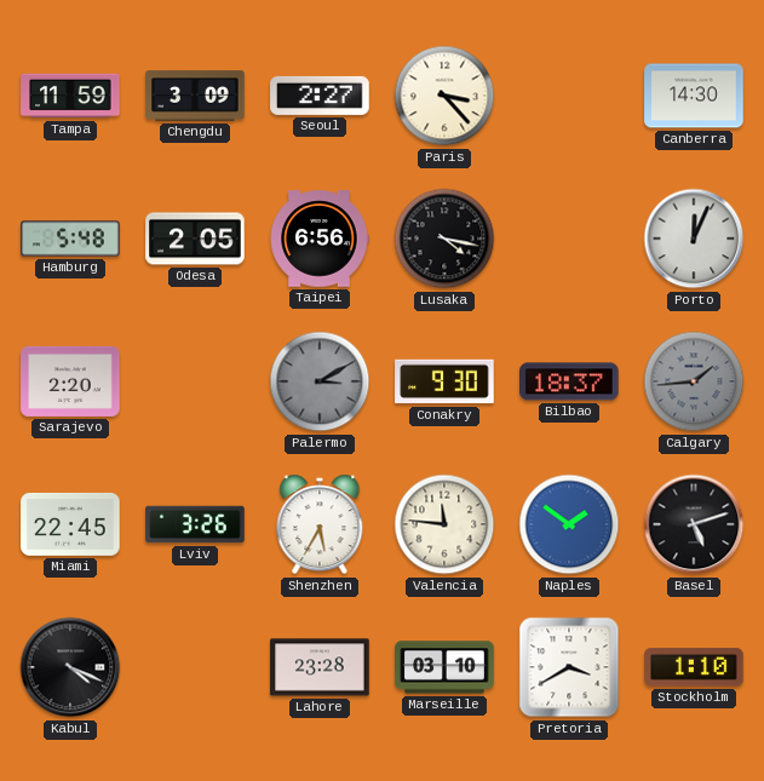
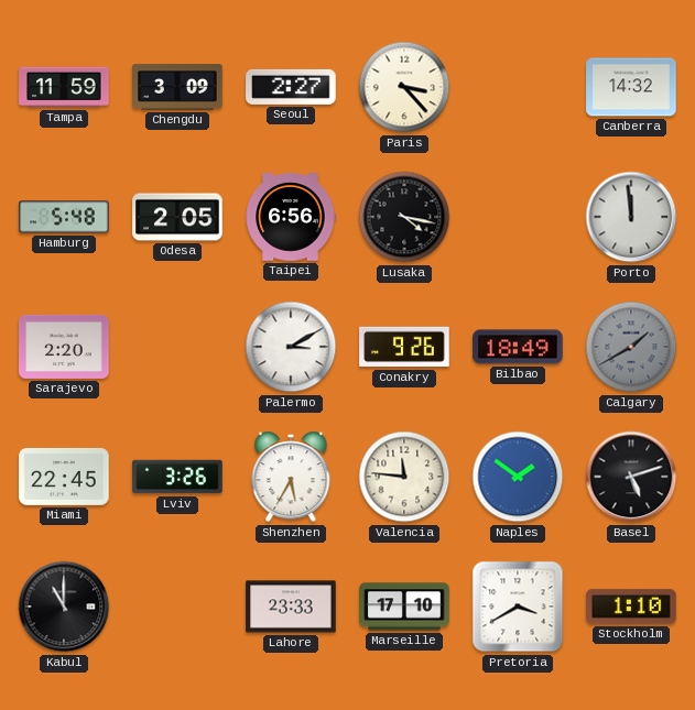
Canberra: 14:30 -> 14:32 (631, 87)
Porto: 12:04 -> 11:59 (631, 217)
Palermo dial: grey -> white (291, 347)
Conakry: 9:30 -> 9:26 (404, 347)
Bilbao: 18:37 -> 18:49 (518, 347)
Calgary: 1:44 -> 1:40 (631, 347)
Kabul: 4:19 -> 11:00 (64, 607)
Lahore: 23:28 -> 23:33 (291, 607)
Marseille: 03:10 -> 17:10 (404, 607)
